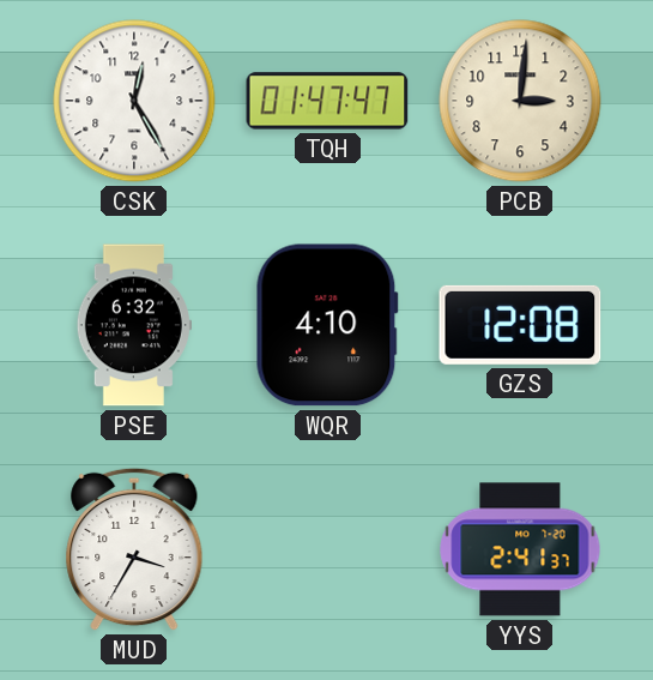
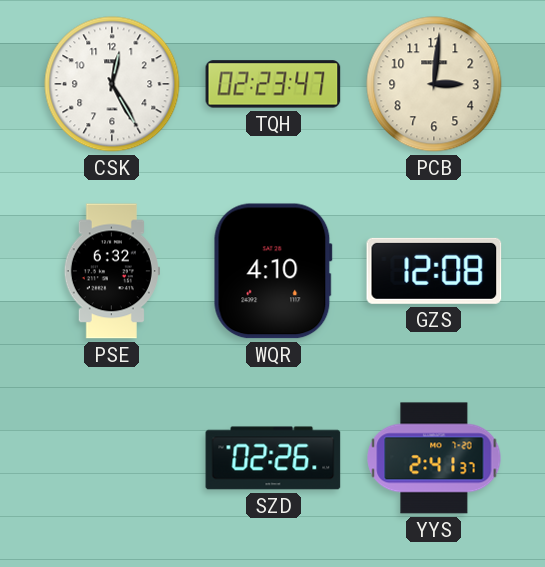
TQH: 01:47 -> 02:23 (273, 84)
MUD: 3:35 -> none (134, 549)
SZD: none -> 02:26 (273, 458)
